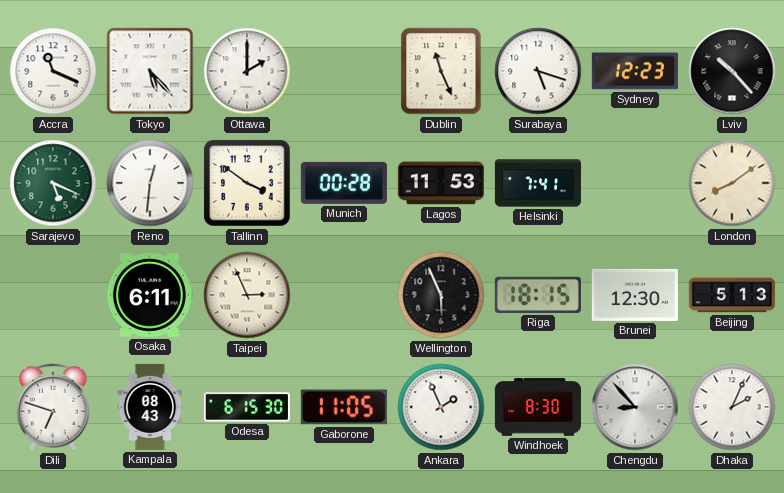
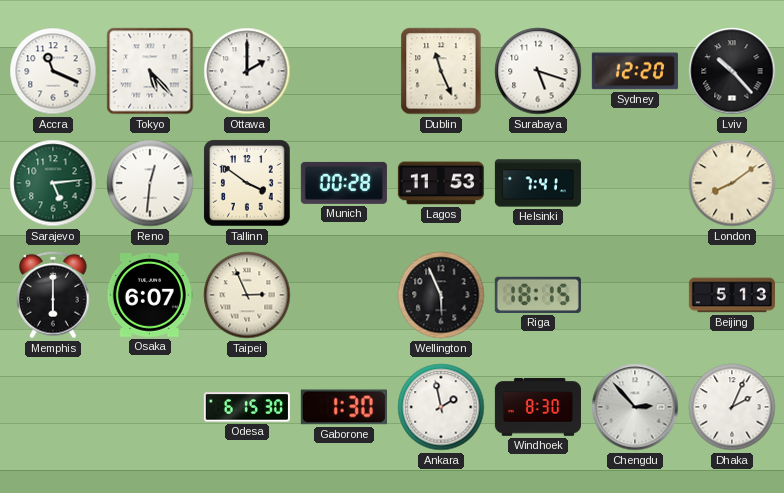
Sydney: 12:23 -> 12:20 (635, 71)
Sarajevo: 5:19 -> 5:14 (53, 183)
Memphis: none -> 6:00 (53, 295)
Osaka: 6:11 -> 6:07 (150, 296)
Brunei: 12:30 -> none (635, 295)
Dili: 6:48 -> none (53, 407)
Kampala: 08:43 -> none (150, 407)
Gaborone: 11:05 -> 1:30 (344, 407)
Ankara: 1:56 -> 1:58 (441, 407)
Chengdu: 8:53 -> 2:53 (635, 407)
